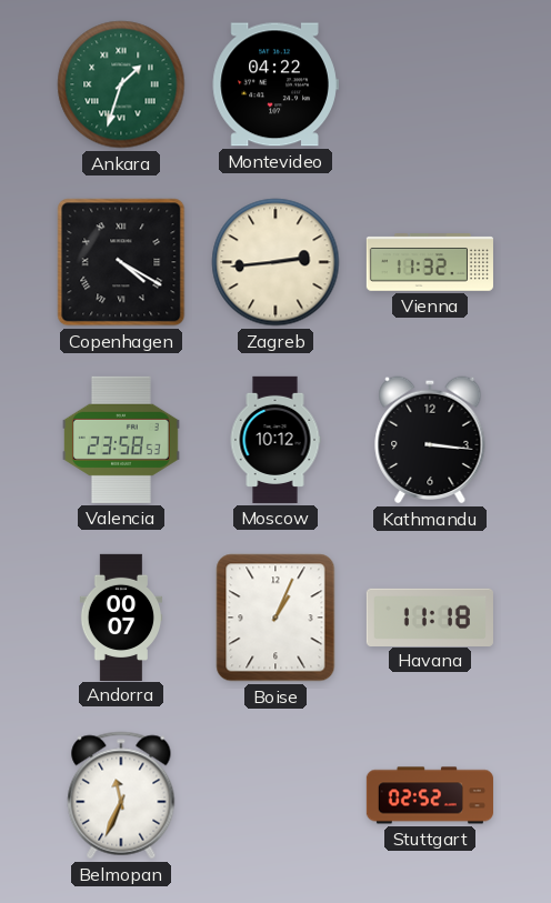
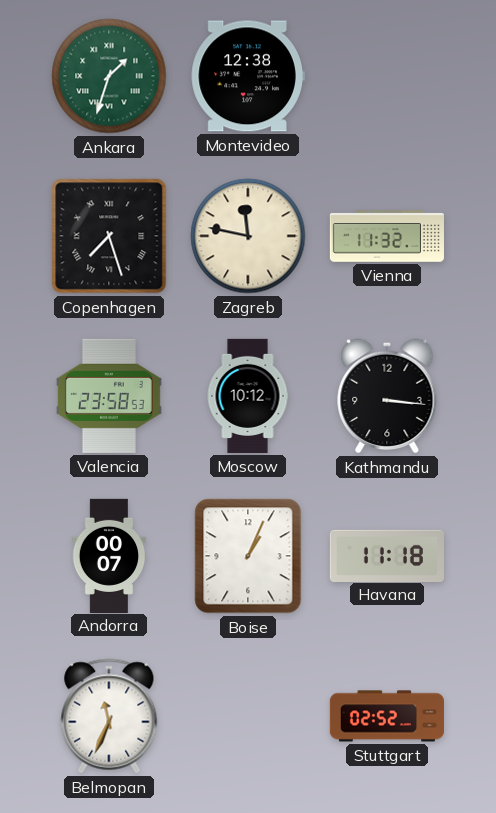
Montevideo: 04:22 -> 12:38 (248, 76)
Copenhagen: 4:20 -> 7:27 (109, 236)
Zagreb: 2:44 -> 11:47 (248, 236)
